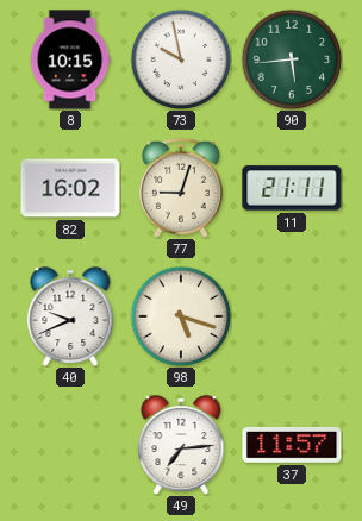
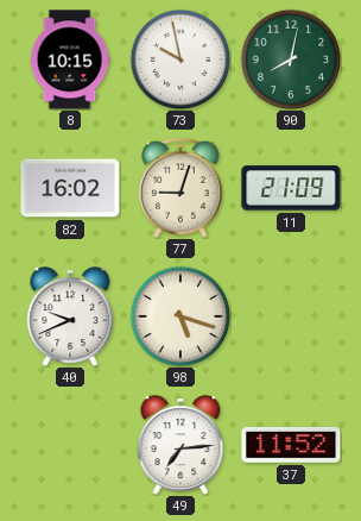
90: 5:44 -> 8:02 (291, 59)
11: 21:11 -> 21:09 (291, 188)
37: 11:57 -> 11:52 (291, 445)
